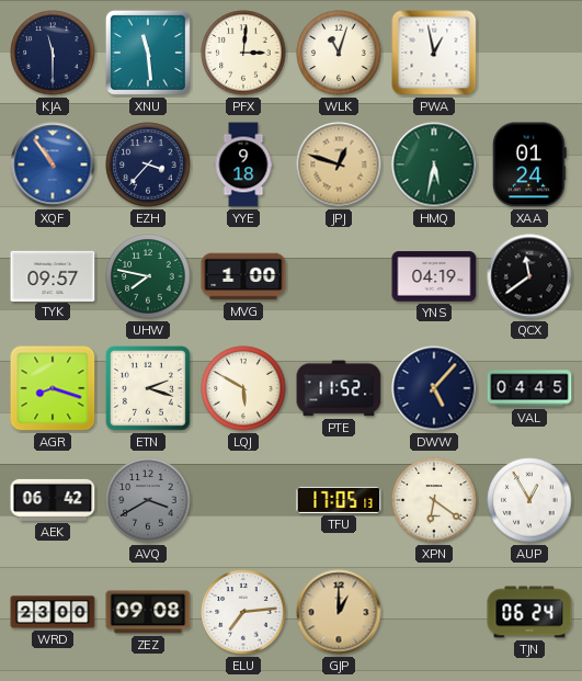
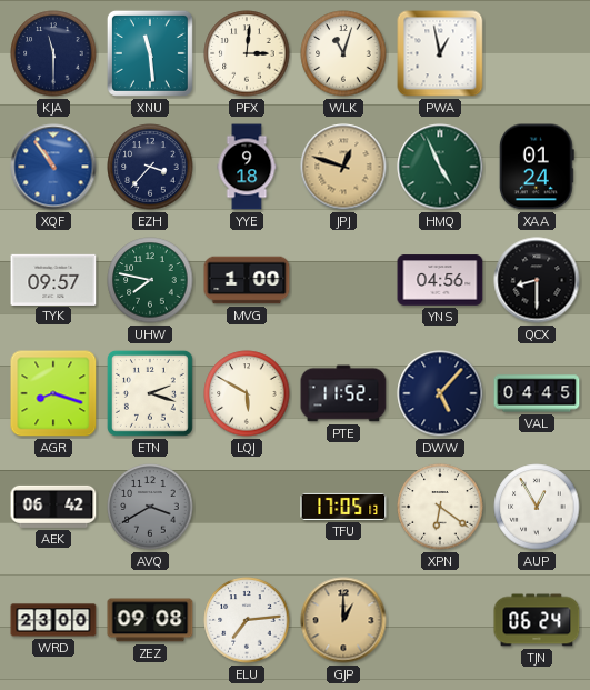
HMQ: 5:32 -> 4:56 (440, 167)
YNS: 04:19 -> 04:56 (440, 280)
QCX: 11:39 -> 8:30 (537, 280)
